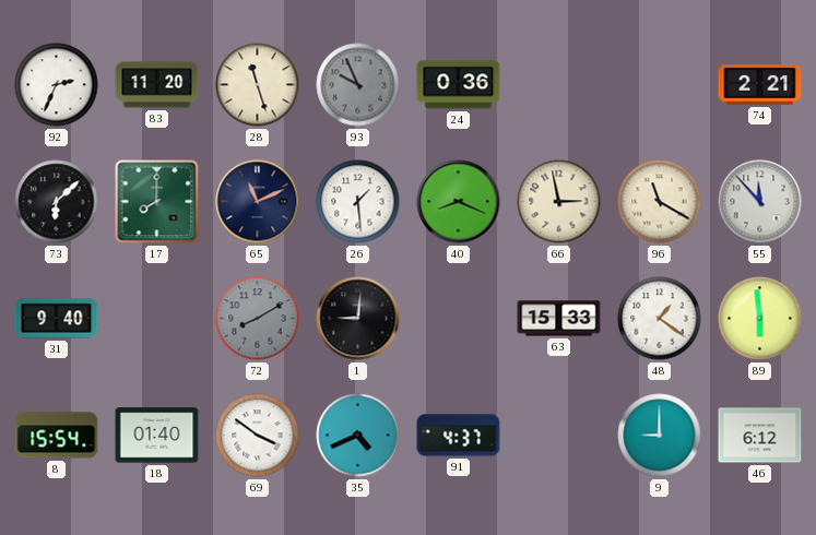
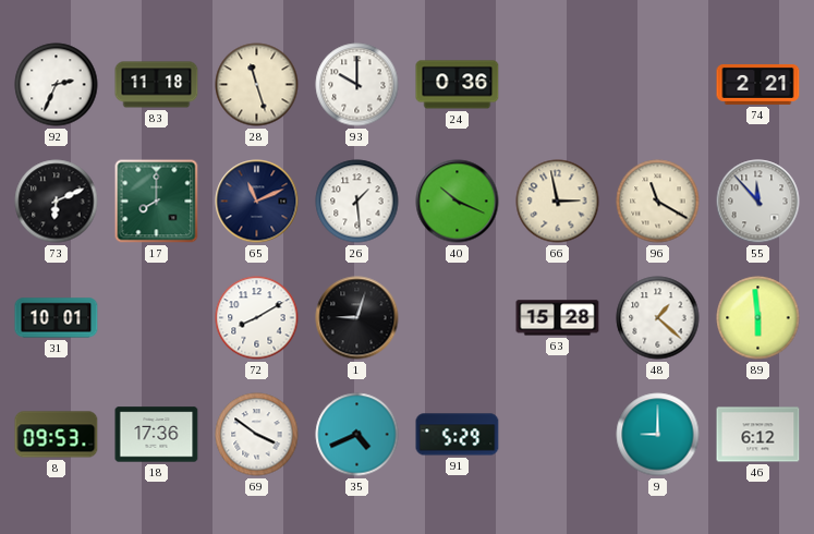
83: 11:20 -> 11:18 (157, 85)
93: 9:56 -> 10:00 (357, 85)
93 dial: grey -> white (357, 85)
73: 6:08 -> 6:11 (57, 202)
40: 8:19 -> 10:19 (458, 202)
31: 9:40 -> 10:01 (57, 318)
72 dial: grey -> white (257, 318)
1: 9:01 -> 9:03 (357, 318)
63: 15:33 -> 15:28 (558, 318)
48: 1:21 -> 1:22 (658, 318)
8: 15:54 -> 09:53 (57, 435)
18: 01:40 -> 17:36 (157, 435)
91: 4:37 -> 5:29 (458, 435)
